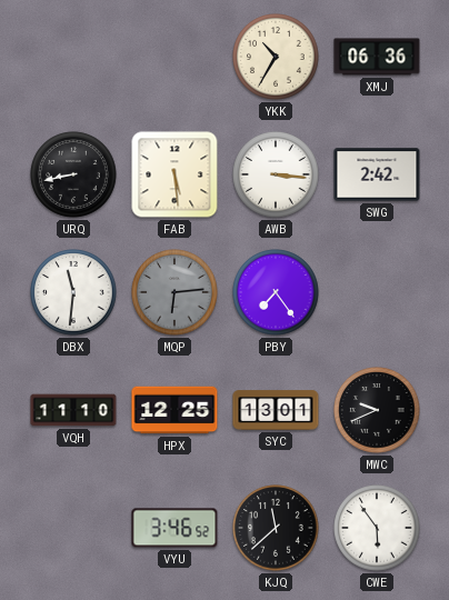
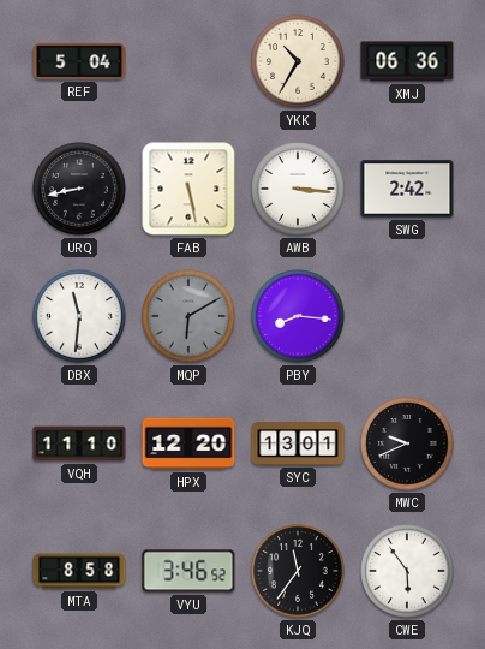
REF: none -> 5:04 (79, 61)
FAB: 5:29 -> 5:28 (188, 189)
MQP: 6:14 -> 6:10 (188, 316)
PBY: 7:24 -> 8:16 (298, 316)
HPX: 12:25 -> 12:20 (188, 443)
MTA: none -> 8:58 (79, 571)
KJQ: 11:38 -> 11:36 (298, 571)
